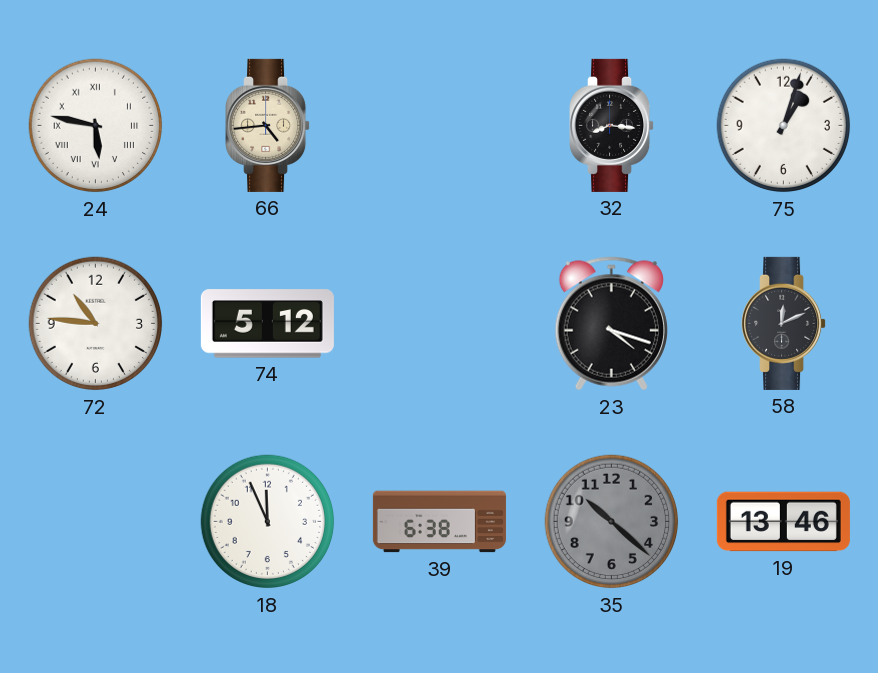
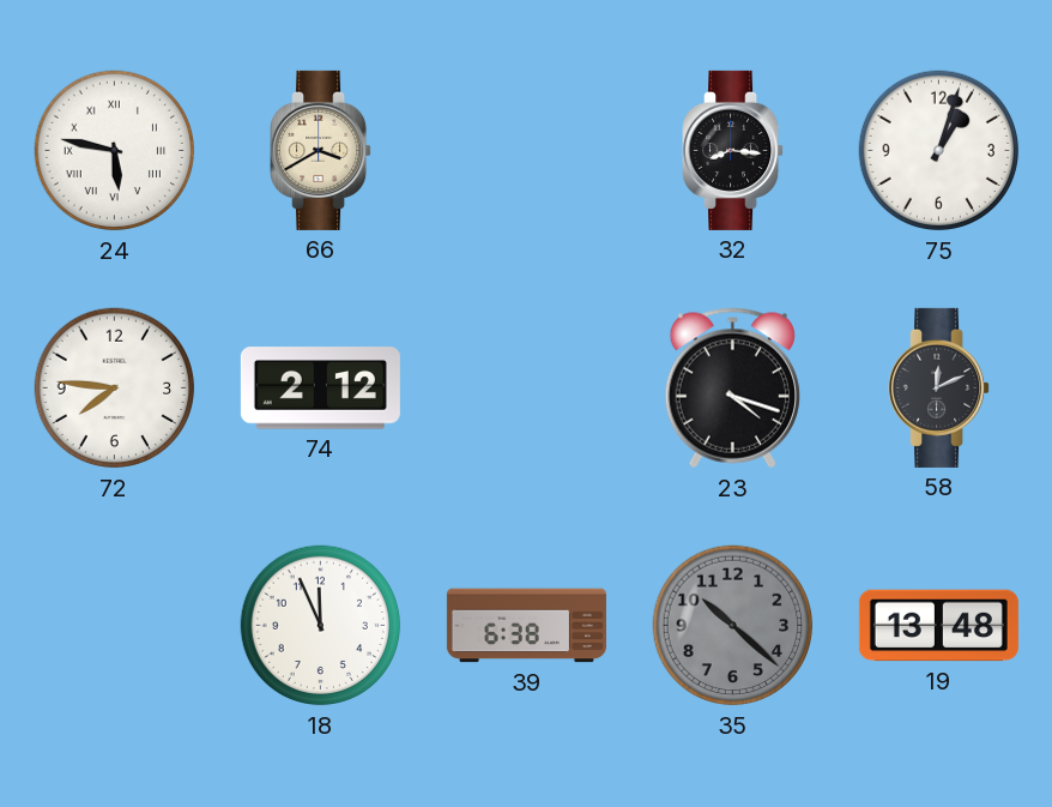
66: 4:44 -> 3:40 (321, 150)
72: 10:46 -> 7:46 (115, 389)
74: 5:12 -> 2:12 (320, 389)
19: 13:46 -> 13:48 (938, 626)
